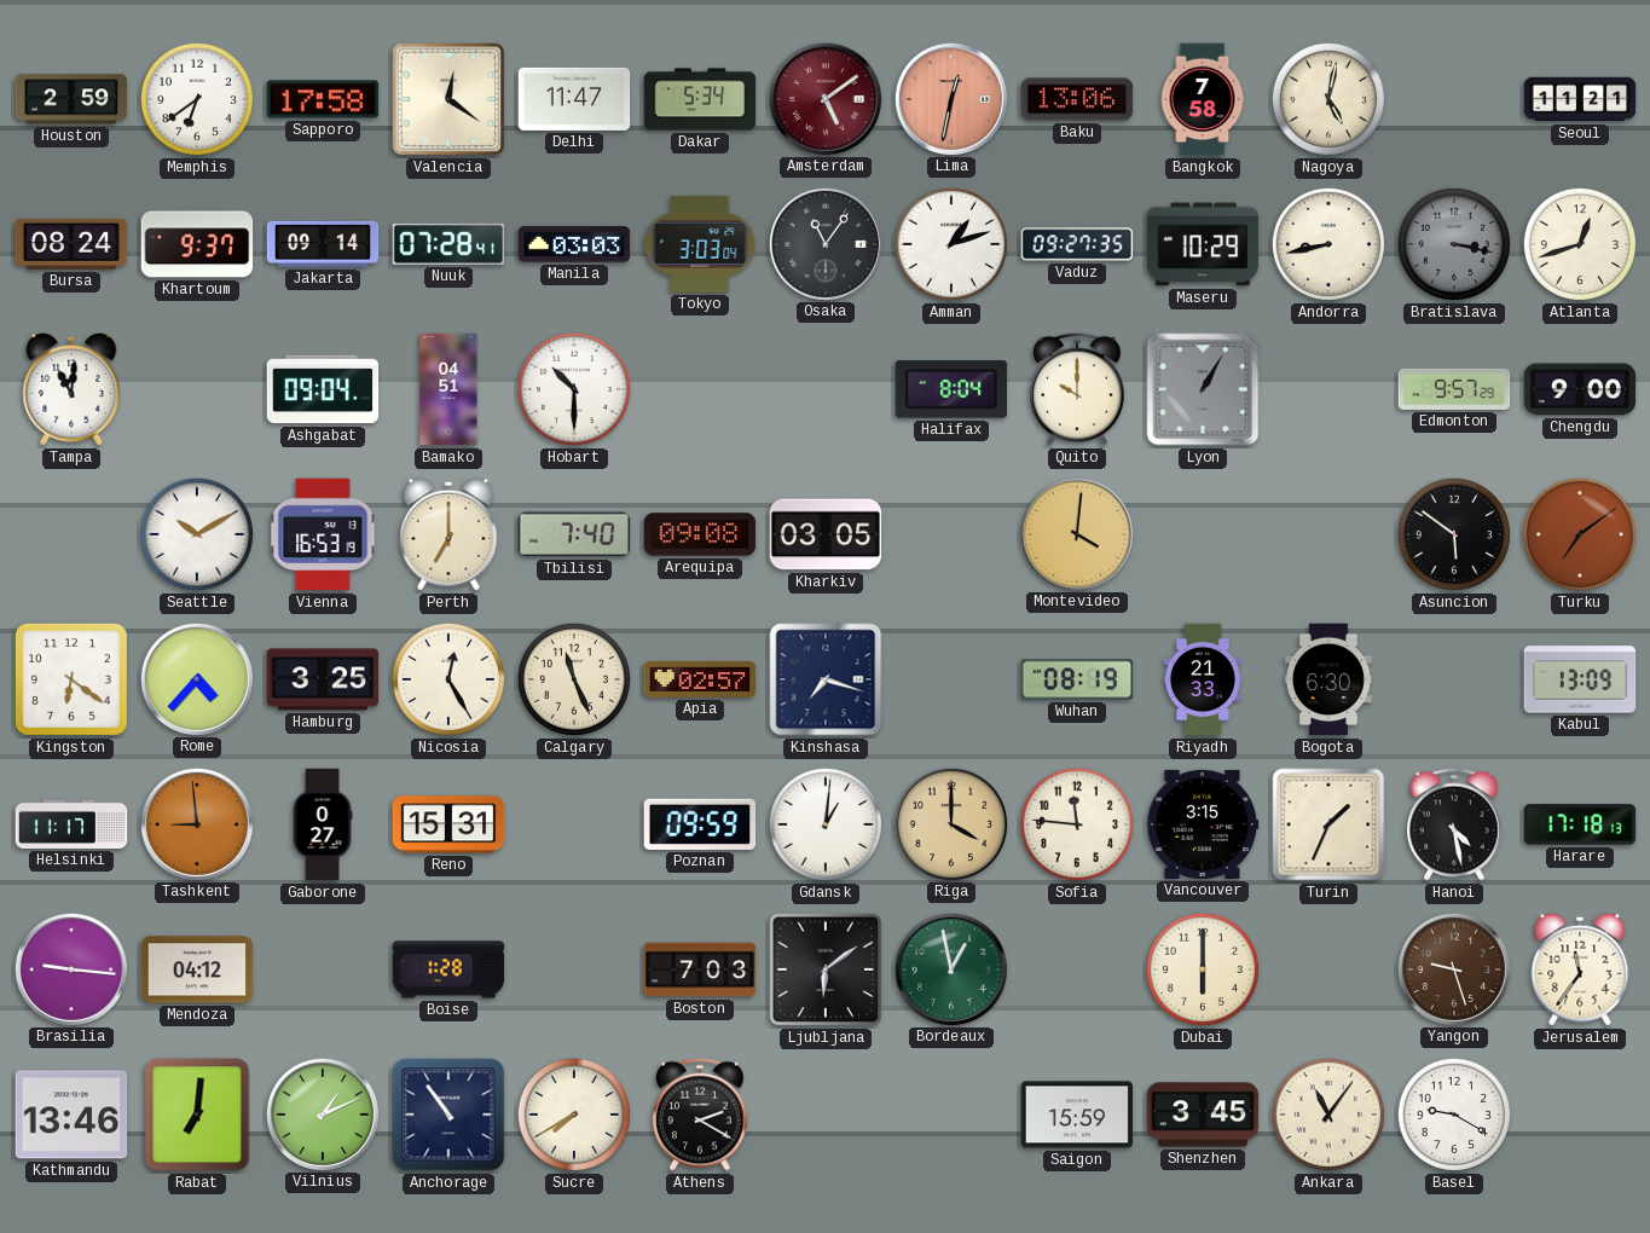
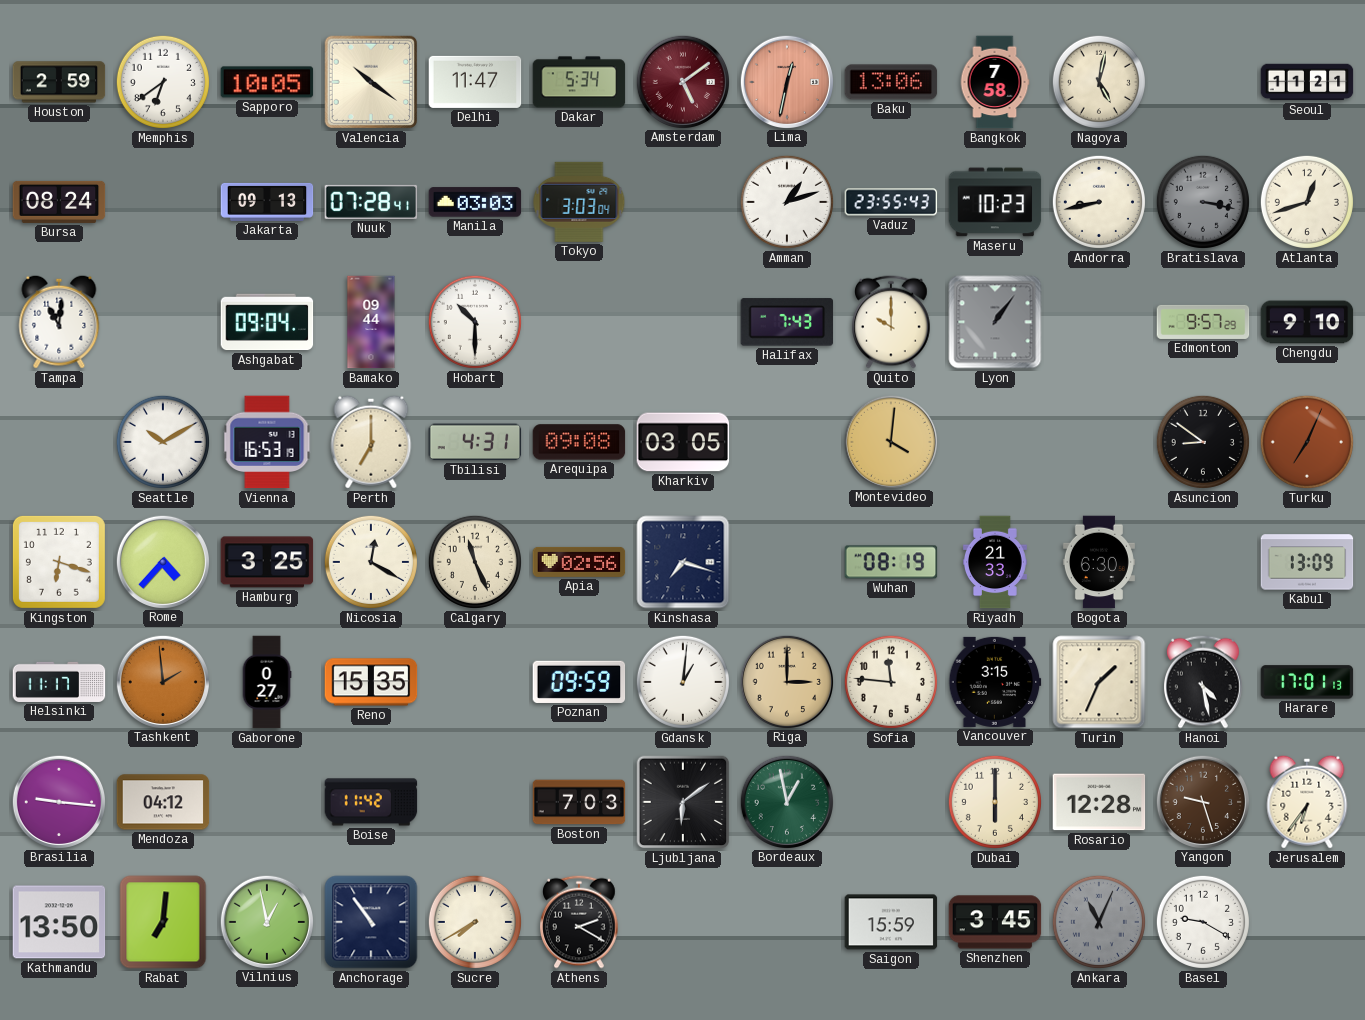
Sapporo: 17:58 -> 10:05 (267, 82)
Valencia: 12:21 -> 10:21 (371, 82)
Khartoum: 9:37 -> none (197, 244)
Jakarta: 09:14 -> 09:13 (267, 202)
Osaka: 11:06 -> none (824, 243)
Vaduz: 09:27 -> 23:55 (891, 202)
Maseru: 10:29 -> 10:23 (995, 202)
Bamako: 04:51 -> 09:44 (371, 322)
Halifax: 8:04 -> 7:43 (787, 322)
Lyon: 1:05 -> 1:06 (995, 322)
Chengdu: 9:00 -> 9:10 (1307, 322)
Tbilisi: 7:40 -> 4:31 (475, 442)
Asuncion: 5:51 -> 8:51 (1203, 442)
Turku: 7:09 -> 7:04 (1307, 442)
Kingston: 6:21 -> 6:18 (59, 562)
Nicosia: 12:25 -> 12:20 (371, 562)
Apia: 02:57 -> 02:56 (579, 562)
Tashkent: 8:59 -> 1:59 (162, 681)
Reno: 15:31 -> 15:35 (371, 682)
Riga: 4:00 -> 3:00 (786, 681)
Harare: 17:18 -> 17:01 (1307, 682)
Boise: 1:28 -> 11:42 (371, 802)
Rosario: none -> 12:28 (1099, 802)
Jerusalem: 11:36 -> 6:36 (1307, 802)
Kathmandu: 13:46 -> 13:50 (59, 922)
Vilnius: 1:11 -> 12:58 (266, 921)
Ankara: 11:06 -> 11:04 (1099, 922)
Ankara dial: cream -> grey (1099, 922)
